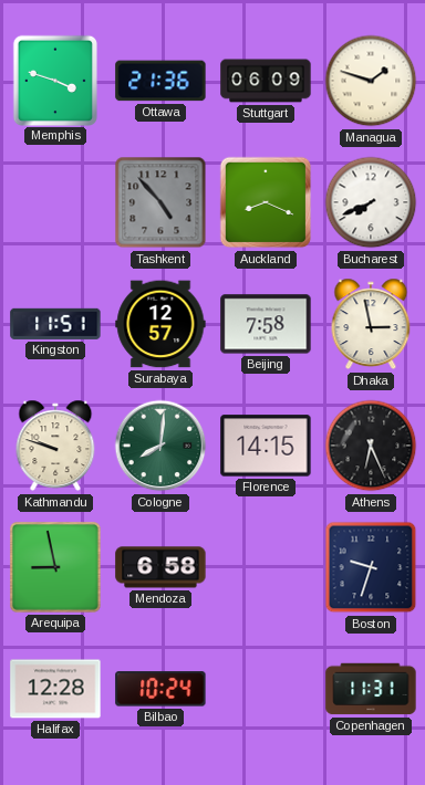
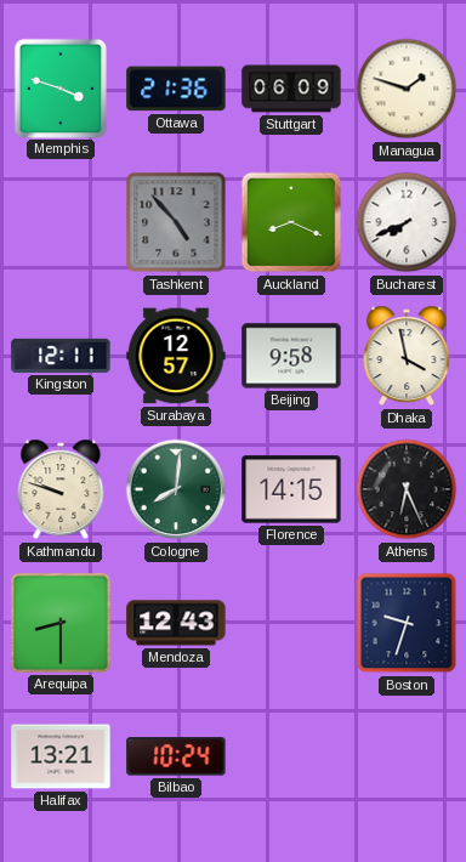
Kingston: 11:51 -> 12:11 (61, 356)
Beijing: 7:58 -> 9:58 (291, 356)
Dhaka: 2:58 -> 3:58 (407, 356)
Arequipa: 8:58 -> 8:30 (61, 623)
Mendoza: 6:58 -> 12:43 (176, 623)
Halifax: 12:28 -> 13:21 (61, 756)
Copenhagen: 11:31 -> none (371, 689)
